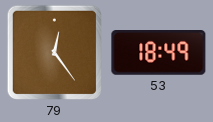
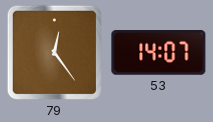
53: 18:49 -> 14:07 (159, 53)
